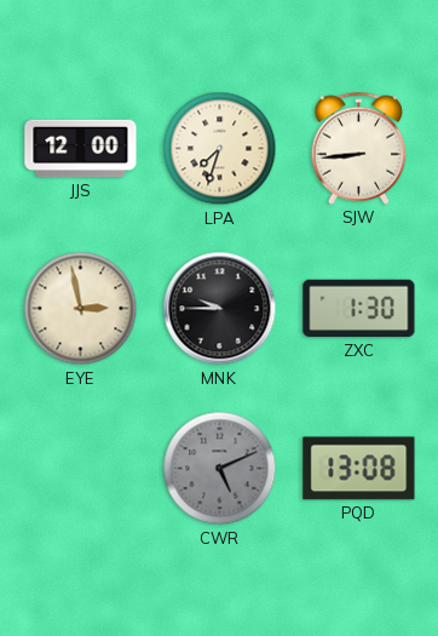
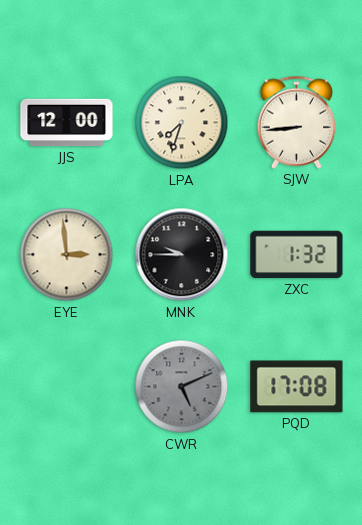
EYE: 2:58 -> 2:59 (67, 255)
ZXC: 1:30 -> 1:32 (297, 255)
PQD: 13:08 -> 17:08 (297, 387)
